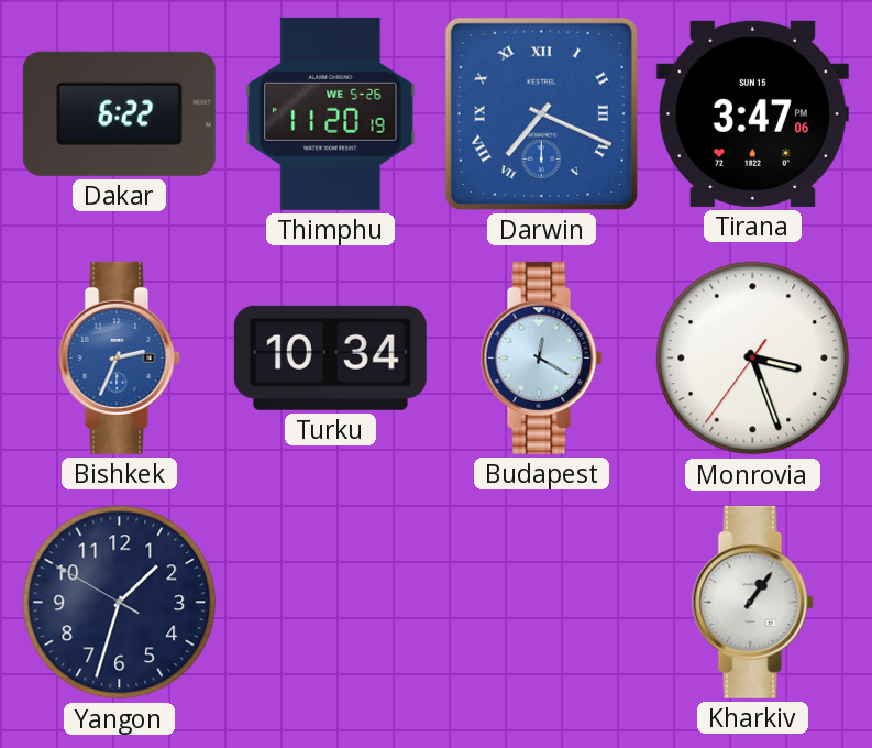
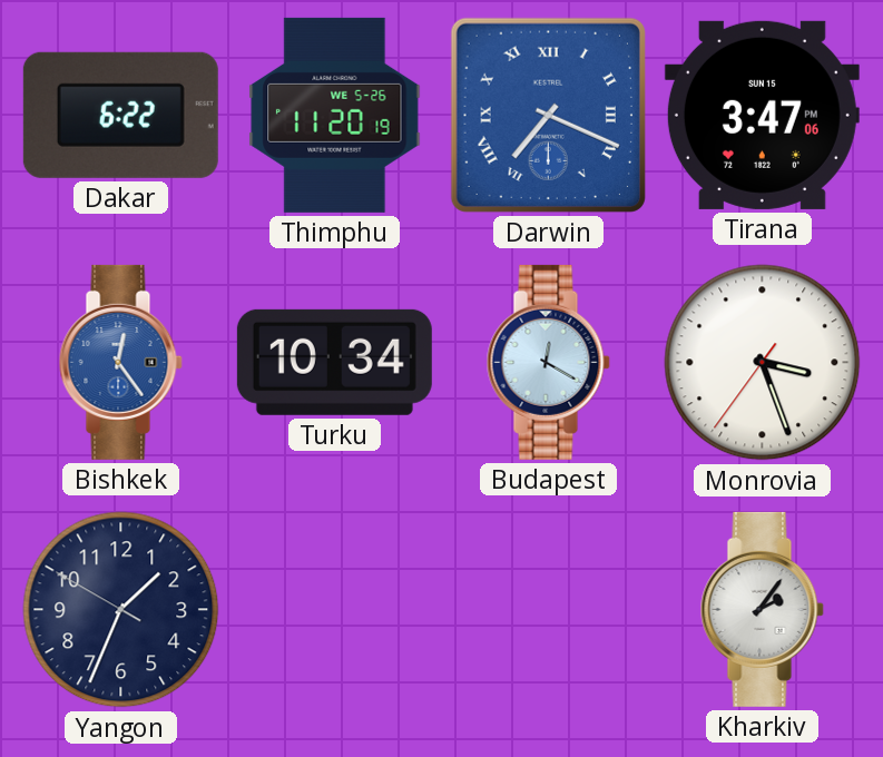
Bishkek: 2:34 -> 12:24 (120, 362)
Yangon: 1:32 -> 1:33 (121, 610)
Kharkiv: 1:06 -> 2:06 (762, 609)
